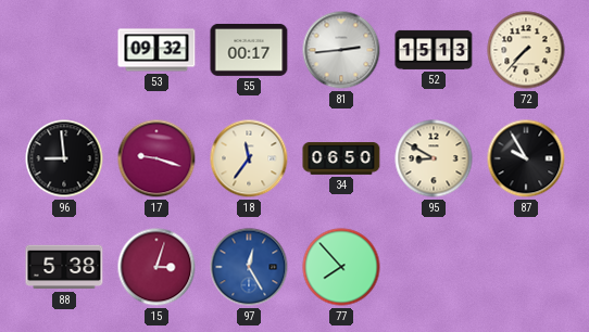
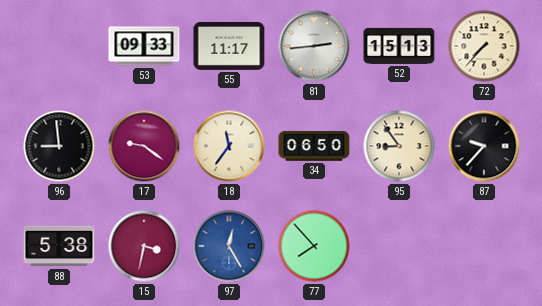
53: 09:32 -> 09:33 (144, 46)
55: 00:17 -> 11:17 (229, 46)
17: 9:18 -> 9:21 (144, 146)
95: 8:50 -> 8:54 (399, 146)
87: 9:55 -> 9:37 (484, 146)
15: 3:03 -> 3:32 (144, 246)
